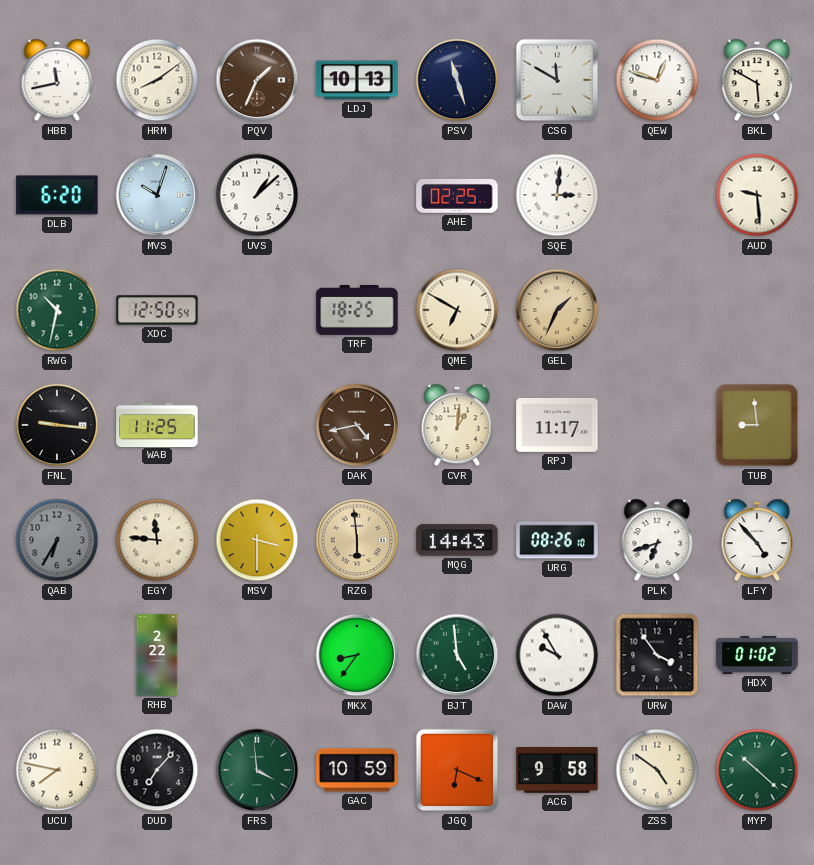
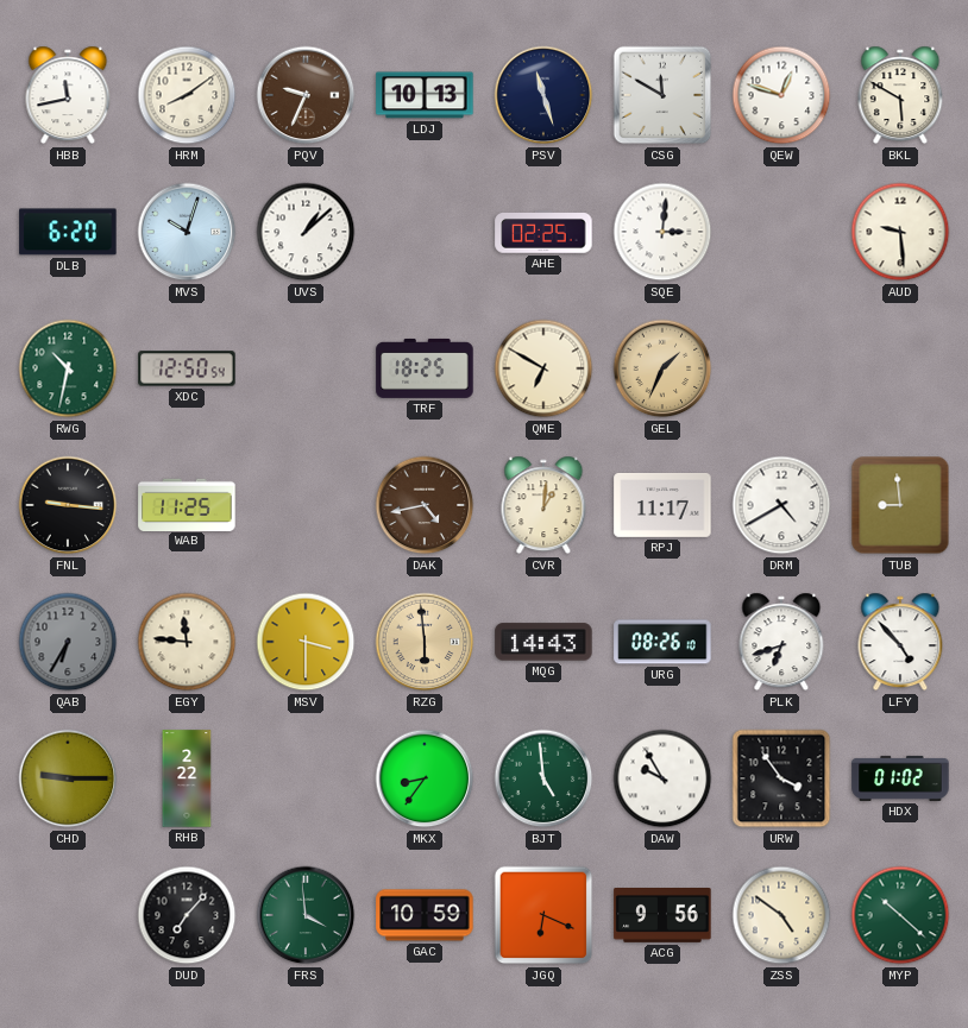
PQV: 1:34 -> 9:34 (306, 95)
DRM: none -> 4:40 (781, 505)
CHD: none -> 9:15 (68, 778)
UCU: 7:47 -> none (57, 770)
ACG: 9:58 -> 9:56 (662, 916)
